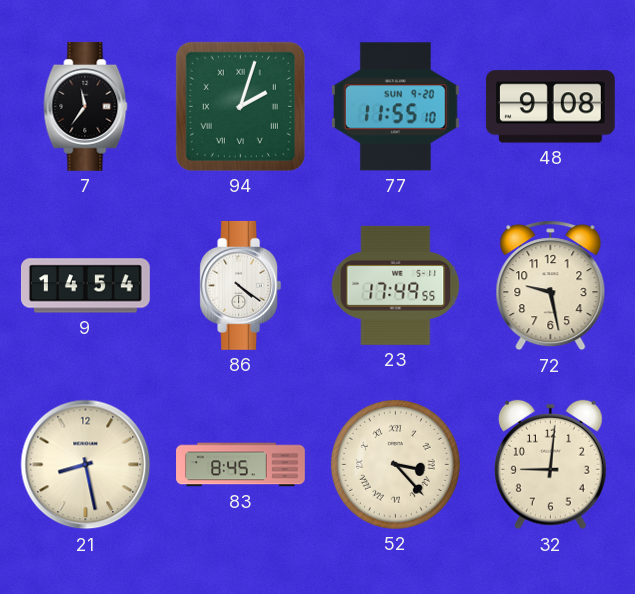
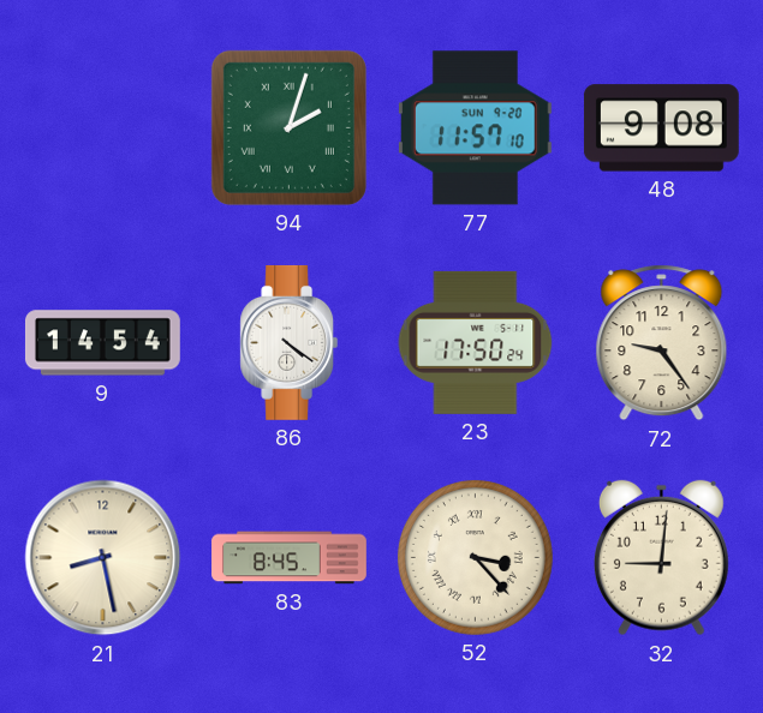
7: 11:36 -> none (86, 106)
77: 11:55 -> 11:57 (475, 128)
23: 17:49 -> 17:50 (476, 342)
72: 9:28 -> 9:24 (662, 343)
